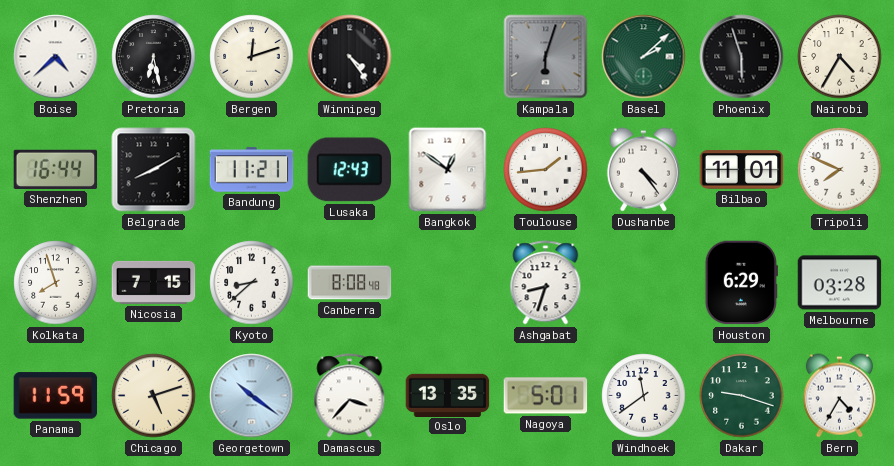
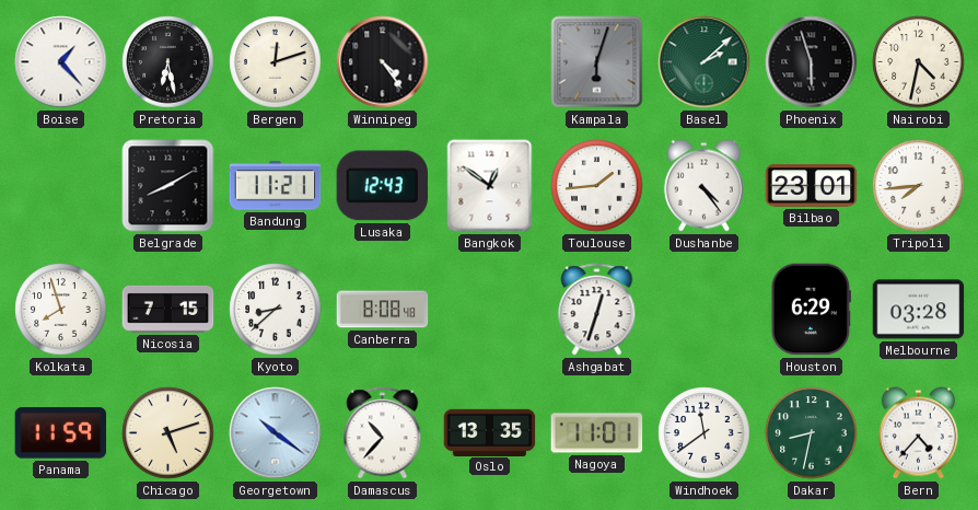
Boise: 4:38 -> 1:23 (61, 62)
Nairobi: 4:35 -> 4:32 (919, 62)
Shenzhen: 16:44 -> none (56, 169)
Bilbao: 11:01 -> 23:01 (812, 186)
Tripoli: 7:49 -> 7:44 (919, 186)
Ashgabat: 8:33 -> 12:33 (597, 310)
Damascus: 3:37 -> 10:37 (383, 433)
Nagoya: 5:01 -> 11:01 (597, 433)
Dakar: 9:18 -> 8:32 (812, 433)
Bern: 4:35 -> 4:37 (918, 433)
